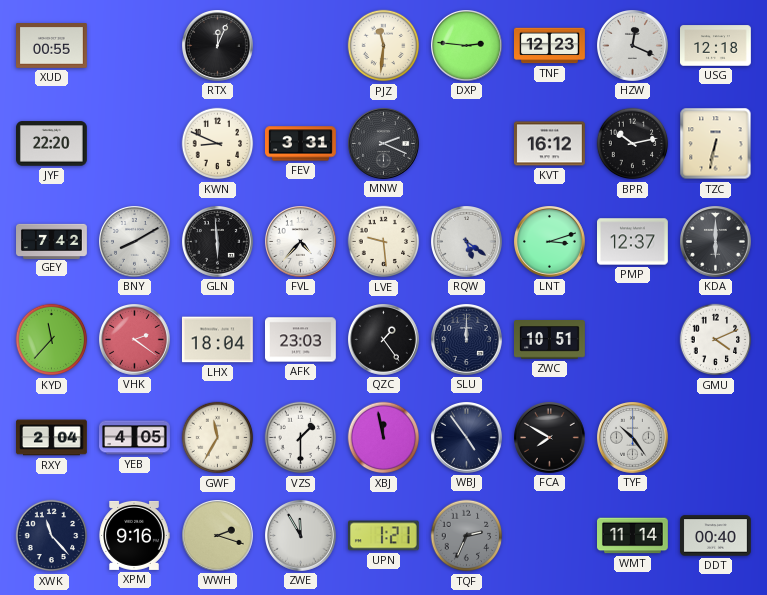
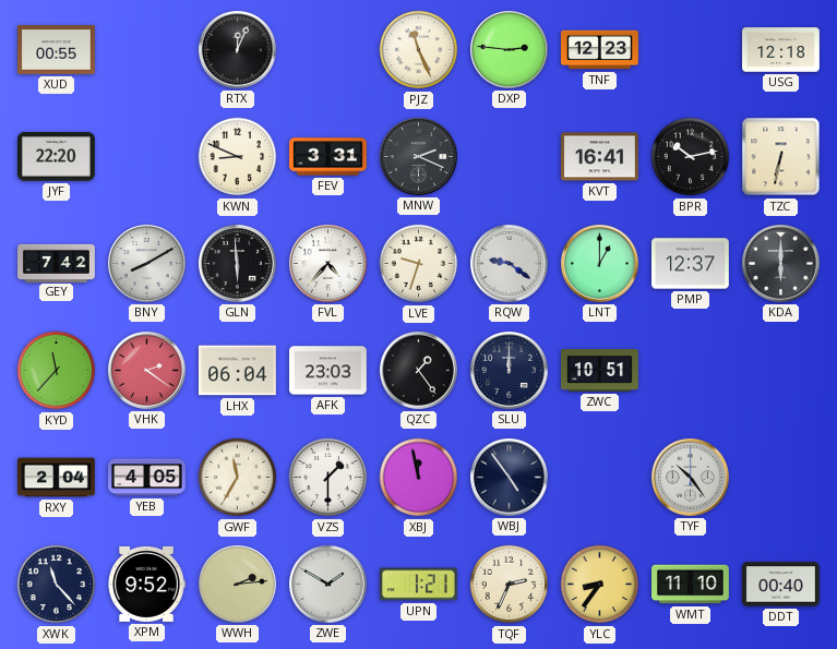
PJZ: 11:31 -> 11:26 (419, 50)
HZW: 12:19 -> none (633, 46)
KVT: 16:12 -> 16:41 (600, 157)
LVE: 9:29 -> 9:33 (419, 264)
RQW: 5:21 -> 9:21 (510, 264)
LNT: 3:12 -> 1:00 (600, 264)
LHX: 18:04 -> 06:04 (237, 371)
GMU: 4:11 -> none (716, 340)
FCA: 7:50 -> none (550, 438)
XPM: 9:16 -> 9:52 (146, 584)
WWH: 2:18 -> 2:14 (238, 585)
ZWE: 11:55 -> 1:50 (328, 585)
TQF dial: grey -> cream (510, 585)
YLC: none -> 8:36 (600, 585)
WMT: 11:14 -> 11:10 (691, 585)
